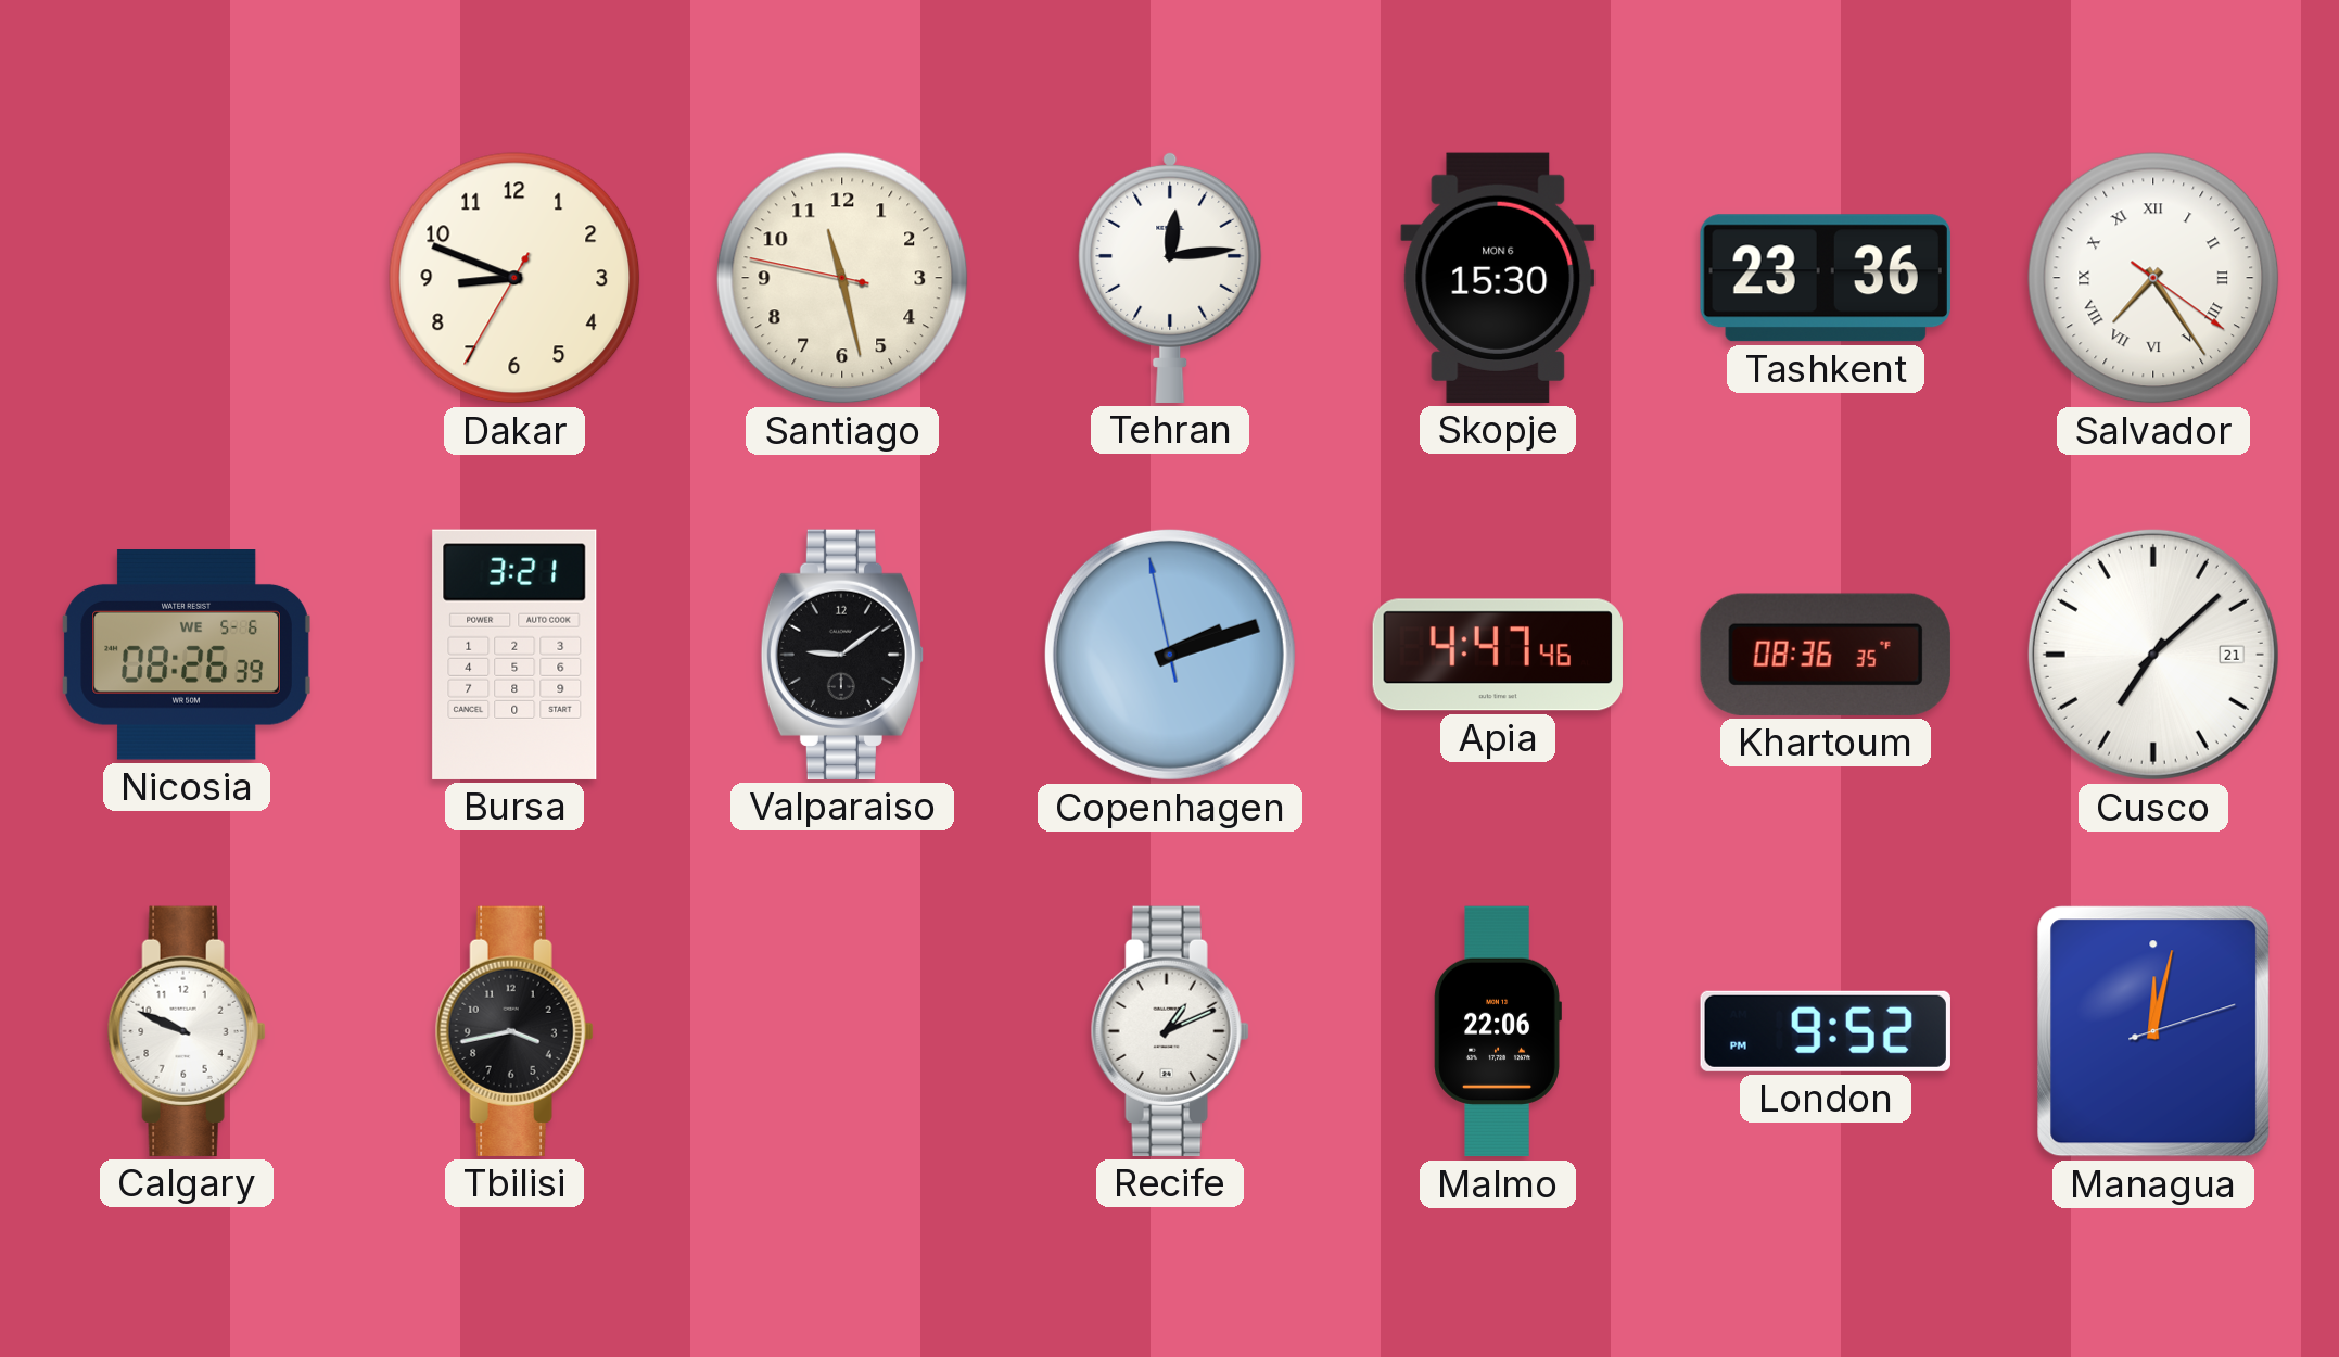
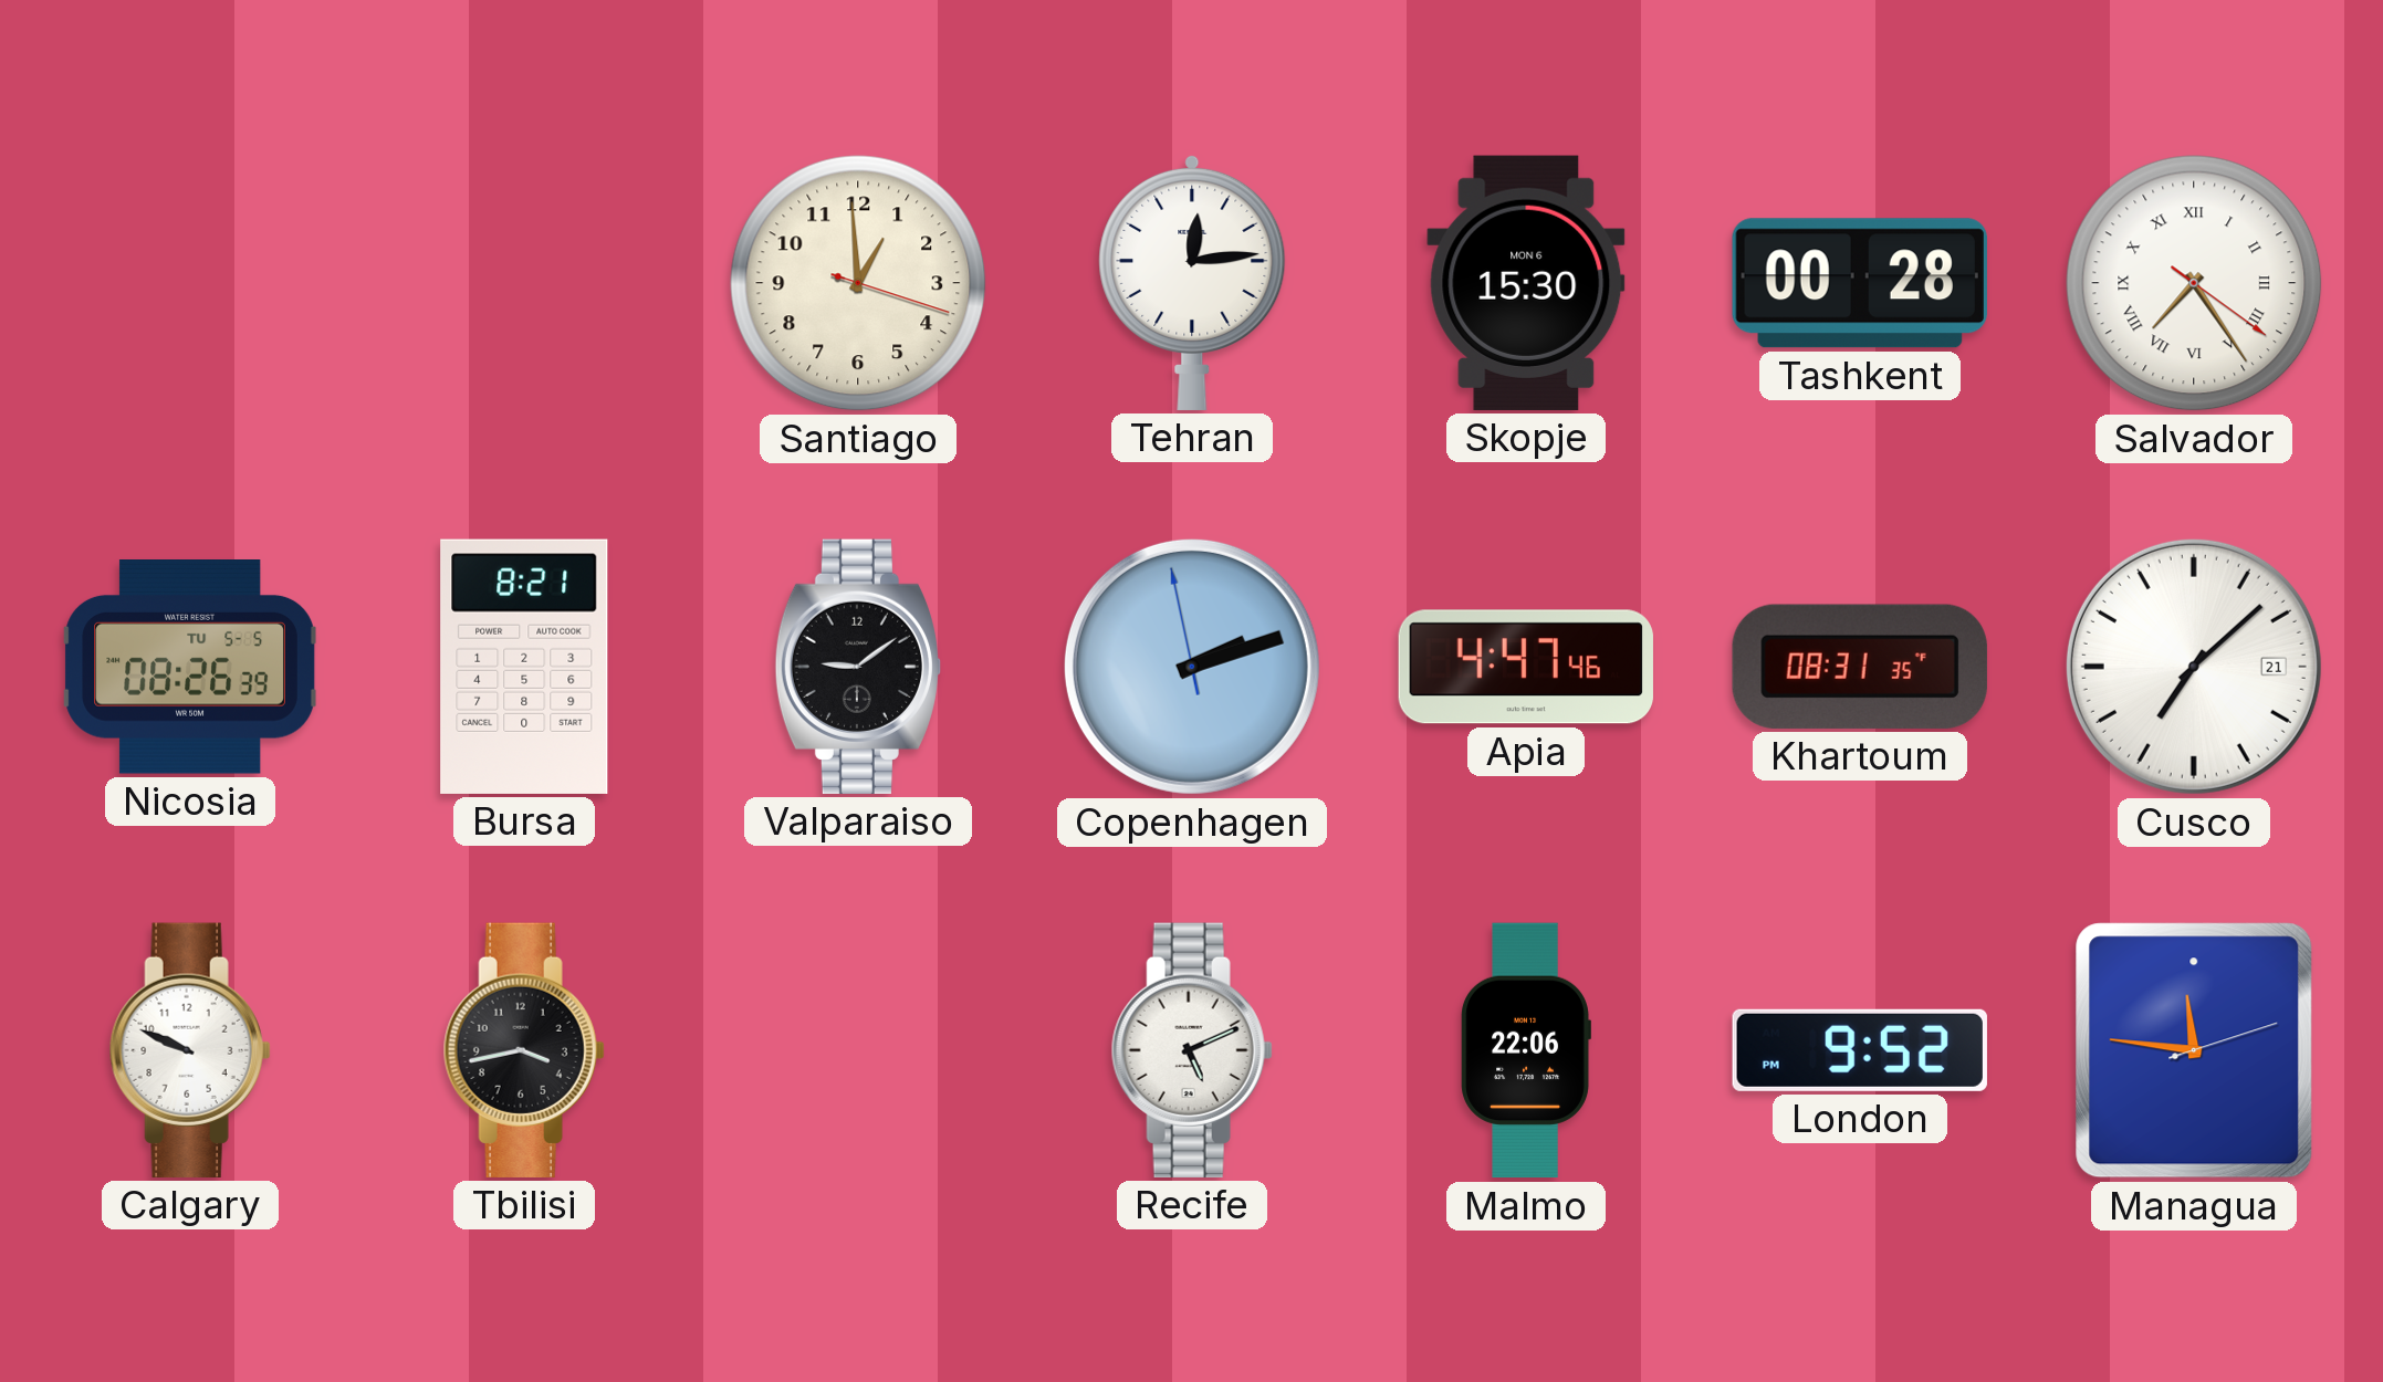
Dakar: 8:48 -> none (514, 278)
Santiago: 11:27 -> 12:59 (858, 283)
Tashkent: 23:36 -> 00:28 (1860, 283)
Nicosia date: WE 5-6 -> TU 5-5 (190, 668)
Bursa: 3:21 -> 8:21 (524, 667)
Khartoum: 08:36 -> 08:31 (1860, 667)
Recife: 1:11 -> 5:11 (1192, 1050)
Managua: 12:02 -> 11:46 (2194, 1050)
